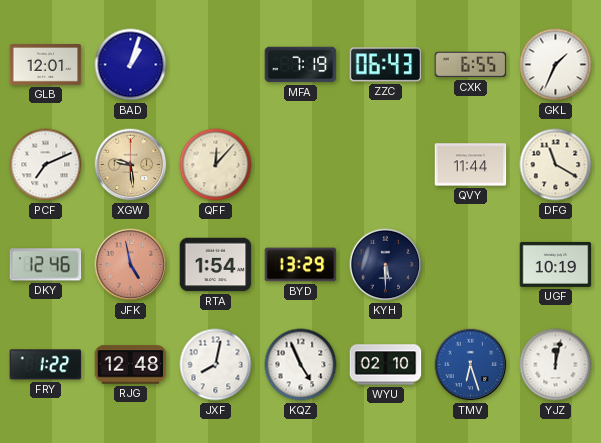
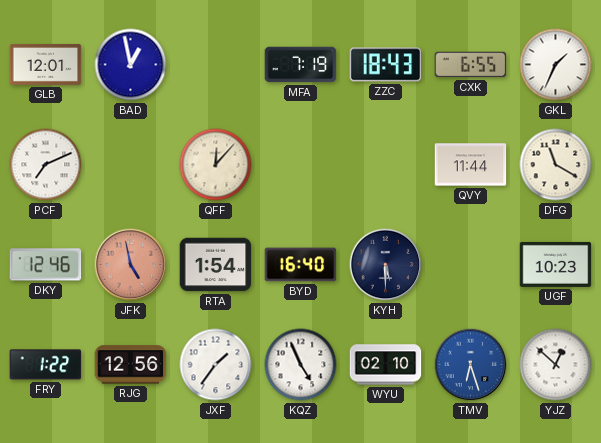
BAD: 1:03 -> 12:58 (131, 65)
ZZC: 06:43 -> 18:43 (386, 65)
XGW: 9:29 -> none (131, 165)
BYD: 13:29 -> 16:40 (301, 265)
UGF: 10:19 -> 10:23 (556, 264)
RJG: 12:48 -> 12:56 (131, 365)
JXF: 8:02 -> 1:36 (216, 365)
YJZ: 12:02 -> 12:52 (556, 365)
